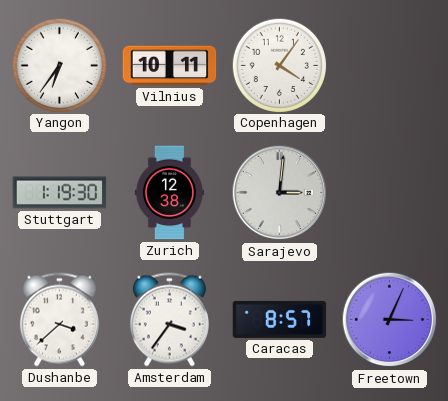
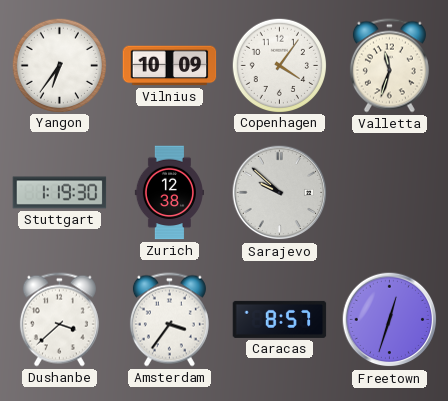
Vilnius: 10:11 -> 10:09 (170, 66)
Valletta: none -> 11:33 (389, 66)
Sarajevo: 3:01 -> 9:52 (280, 193)
Freetown: 3:04 -> 12:33 (390, 320)
